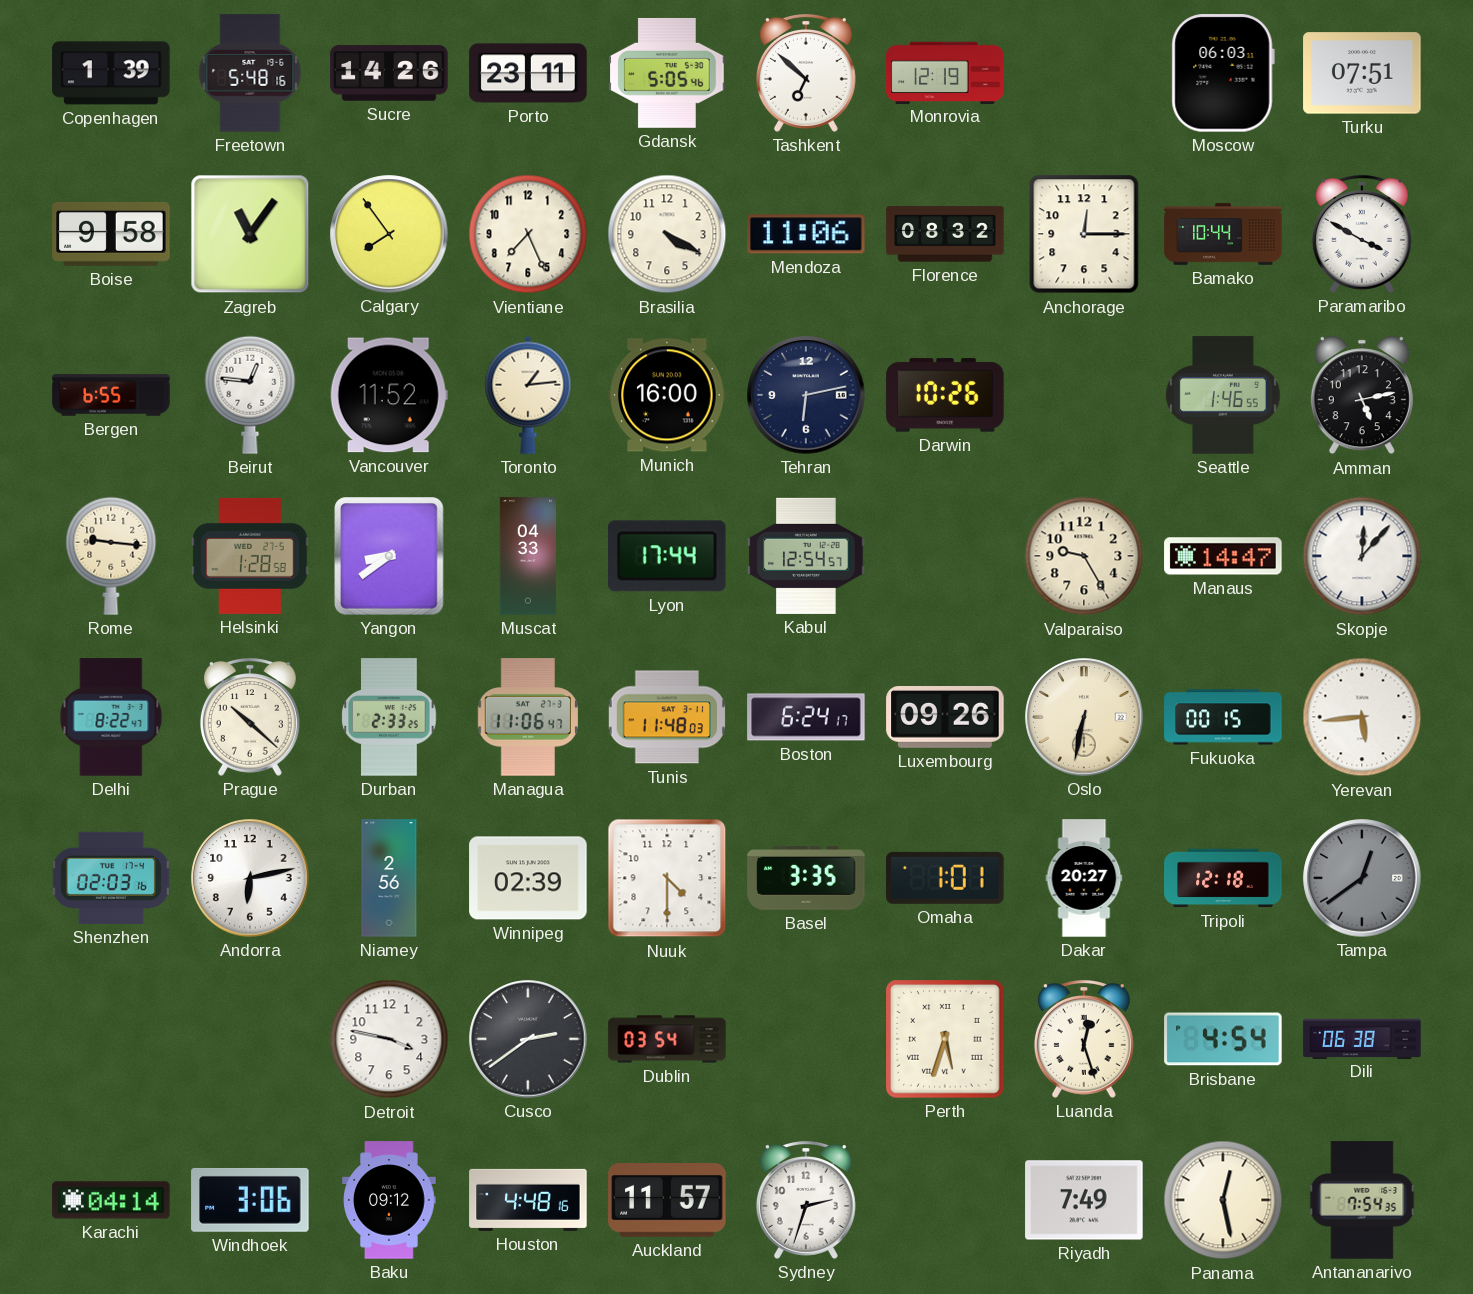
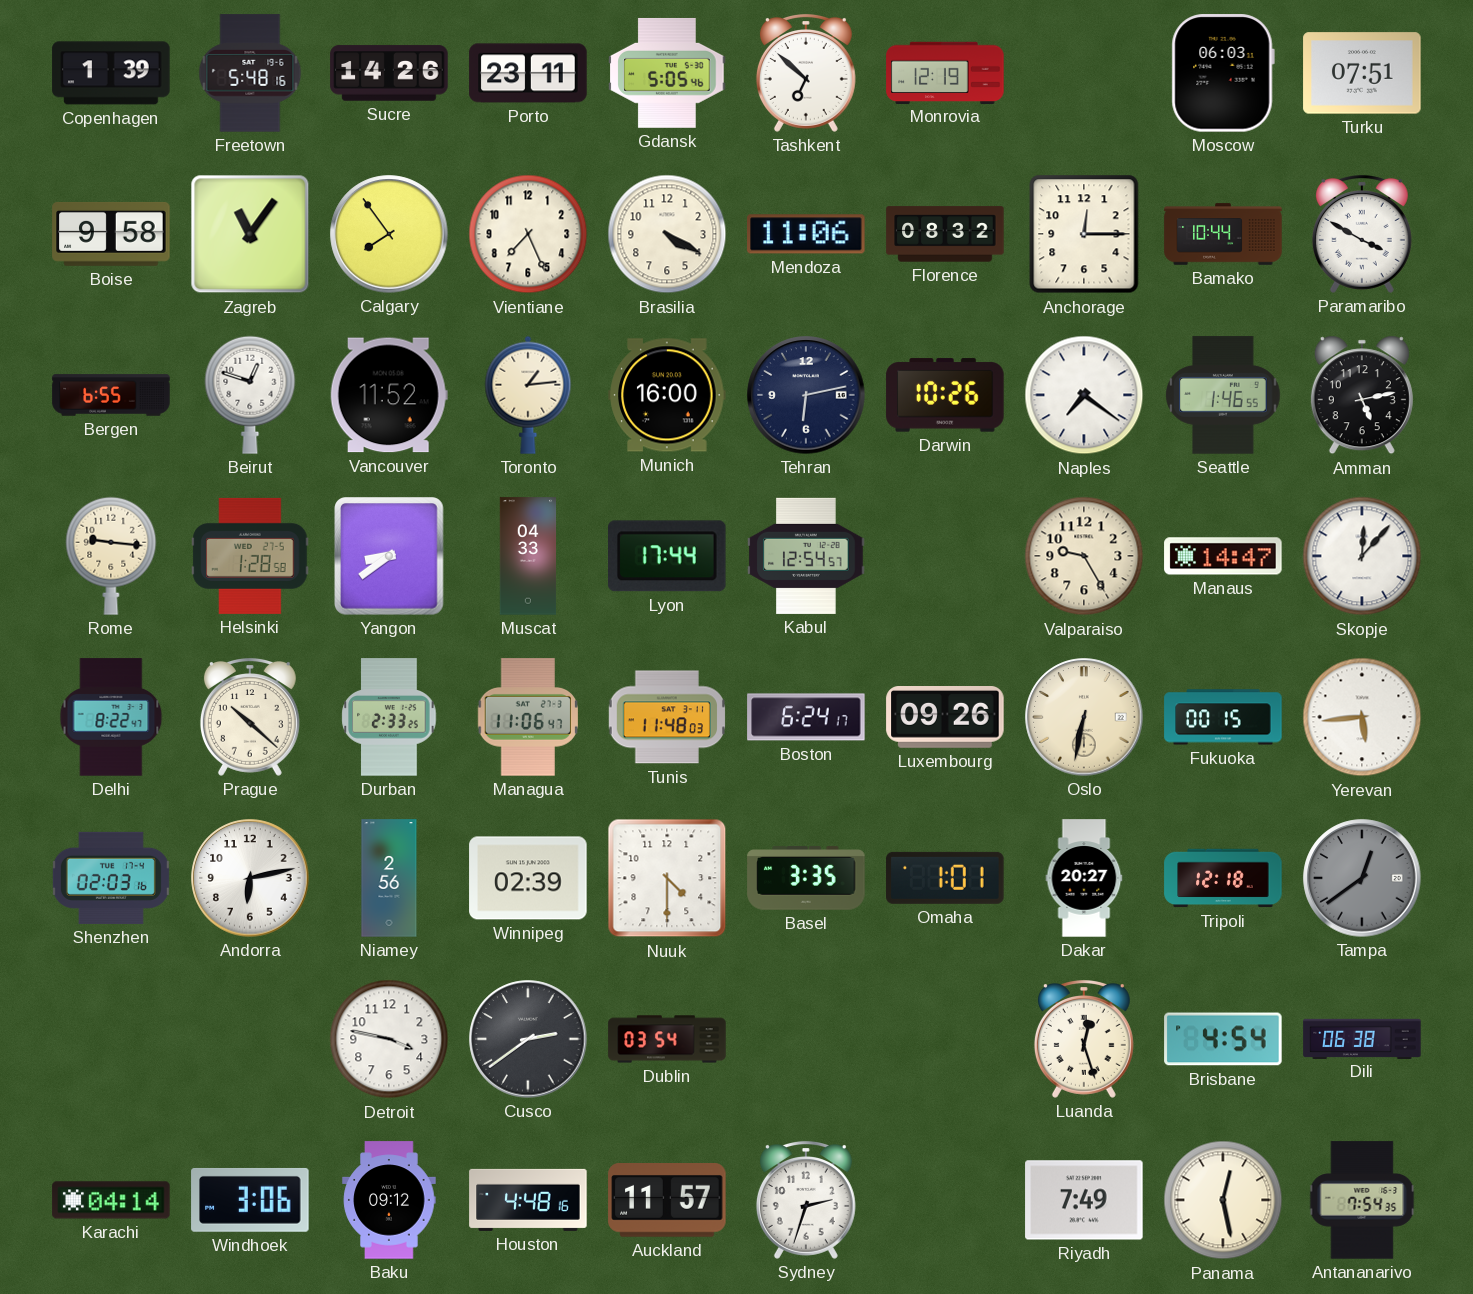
Beirut: 12:46 -> 12:48 (250, 395)
Naples: none -> 7:21 (1084, 395)
Perth: 5:33 -> none (946, 1040)
